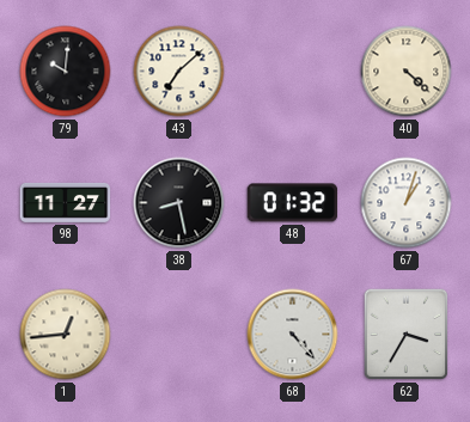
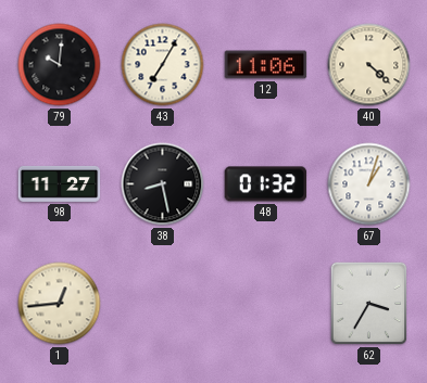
43: 7:08 -> 7:05 (163, 65)
12: none -> 11:06 (266, 65)
68: 4:23 -> none (293, 335)
